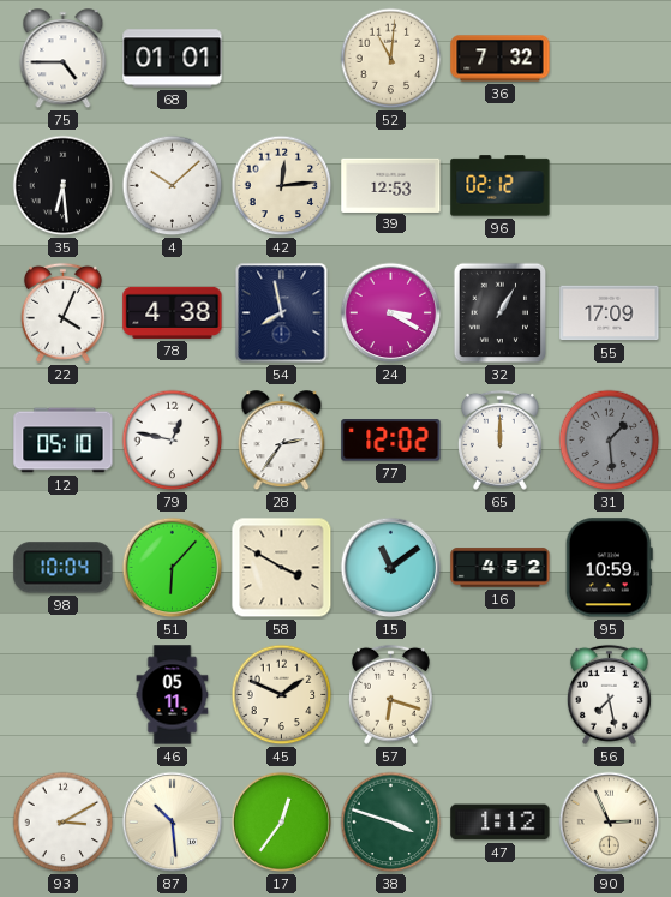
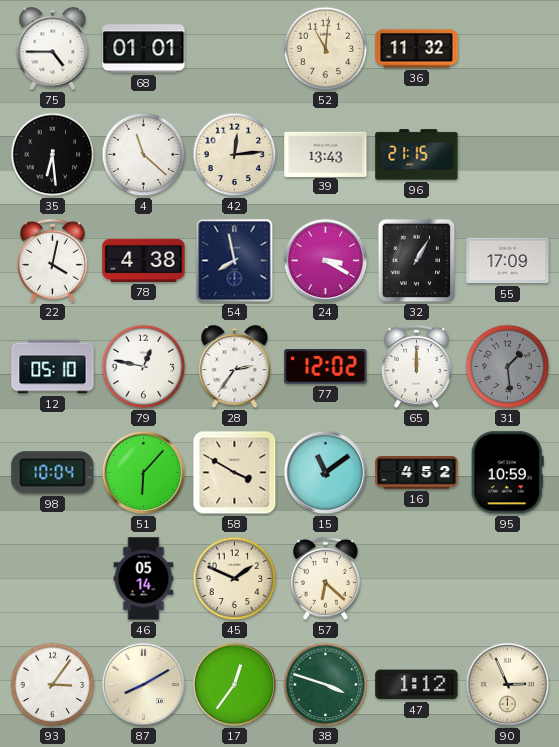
36: 7:32 -> 11:32 (417, 49)
4: 10:08 -> 11:22 (144, 155)
39: 12:53 -> 13:43 (326, 154)
96: 02:12 -> 21:15 (417, 155)
22: 4:04 -> 4:02 (52, 260)
46: 05:11 -> 05:14 (144, 579)
57: 6:18 -> 6:22 (325, 578)
56: 7:28 -> none (609, 694)
93: 3:10 -> 3:06 (53, 685)
87: 10:29 -> 8:10 (144, 685)
